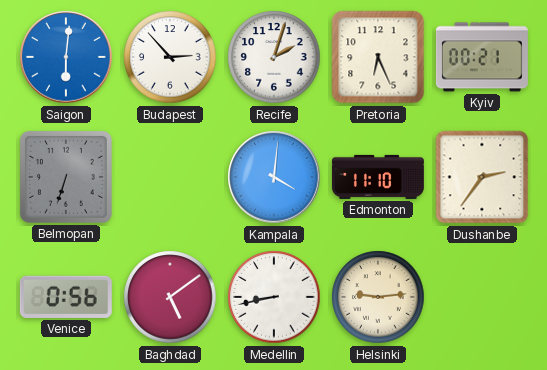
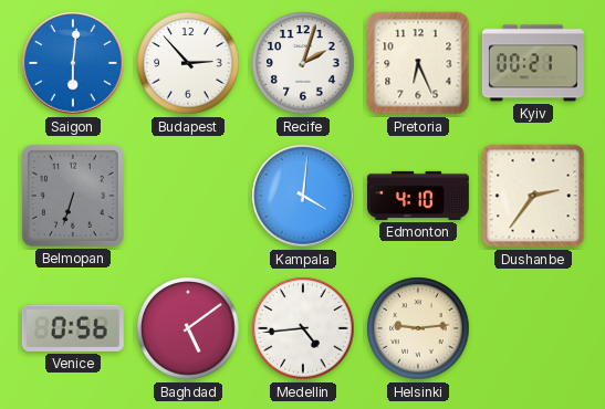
Edmonton: 11:10 -> 4:10 (418, 196)
Medellin: 8:43 -> 4:44 (303, 328)
